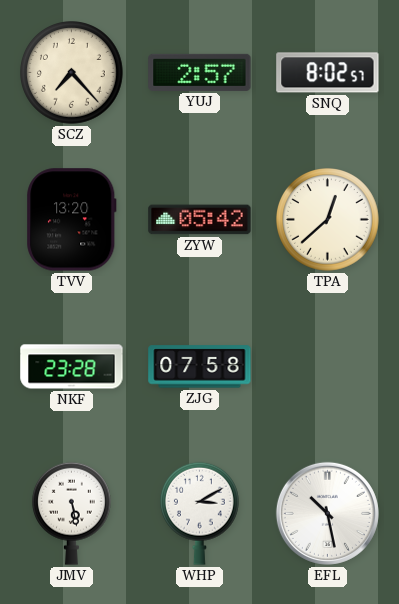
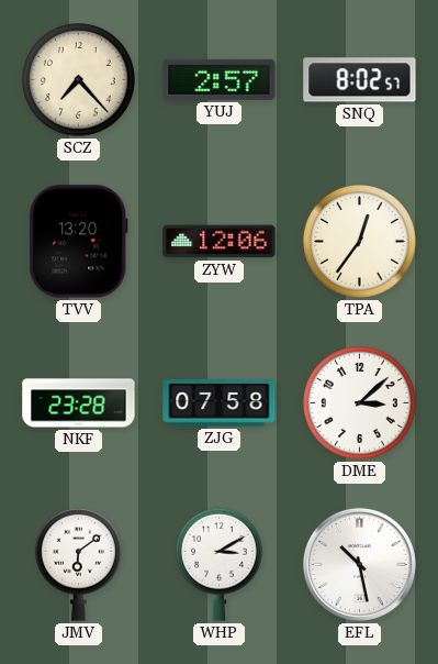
ZYW: 05:42 -> 12:06 (220, 242)
TPA: 12:38 -> 12:36 (360, 242)
DME: none -> 3:08 (360, 403)
JMV: 5:28 -> 6:09 (78, 564)
